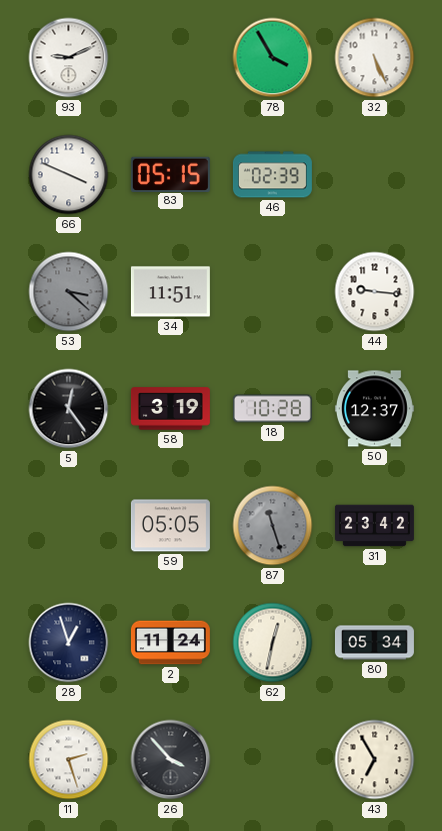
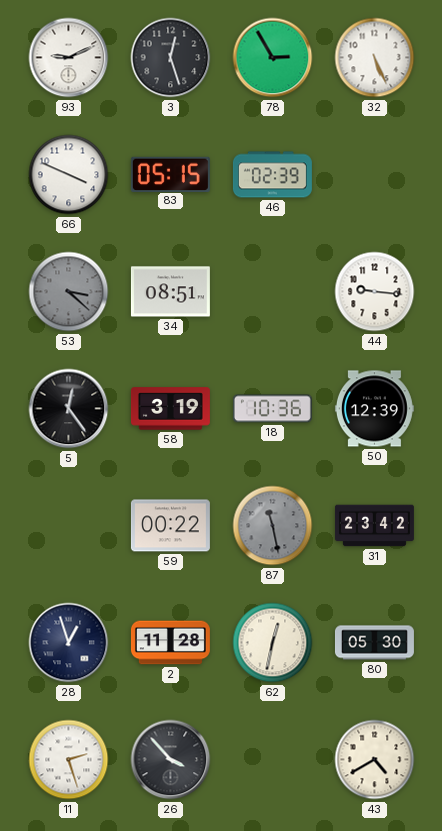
3: none -> 12:27 (171, 58)
78: 3:55 -> 2:55 (273, 58)
34: 11:51 -> 08:51 (170, 292)
18: 10:28 -> 10:36 (272, 409)
50: 12:37 -> 12:39 (374, 409)
59: 05:05 -> 00:22 (170, 526)
87: 11:27 -> 11:28 (273, 526)
2: 11:24 -> 11:28 (170, 643)
80: 05:34 -> 05:30 (374, 643)
43: 6:55 -> 4:40 (375, 760)
